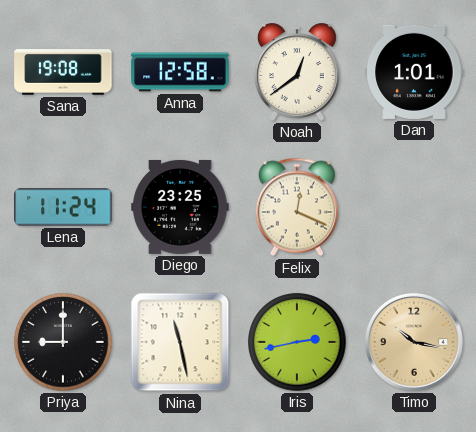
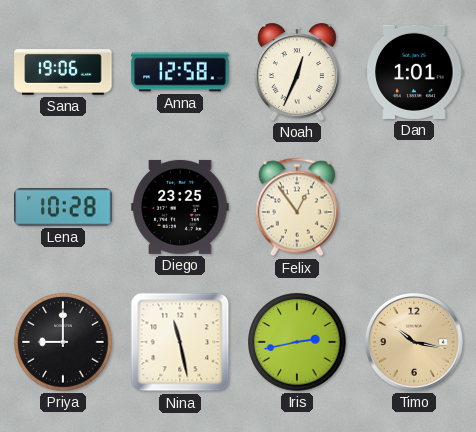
Sana: 19:08 -> 19:06 (63, 72)
Noah: 12:39 -> 12:34 (297, 72)
Lena: 11:24 -> 10:28 (63, 207)
Felix: 12:19 -> 12:54 (297, 207)
